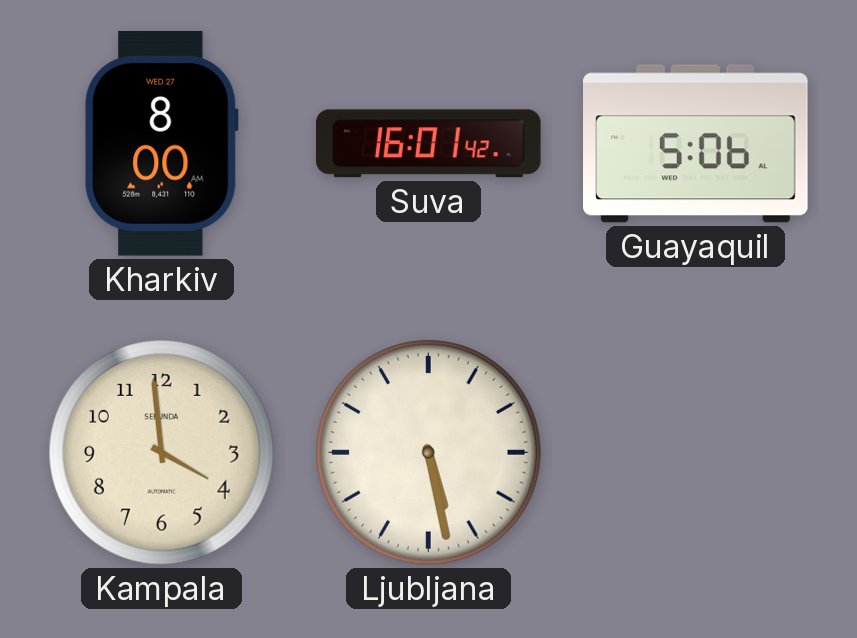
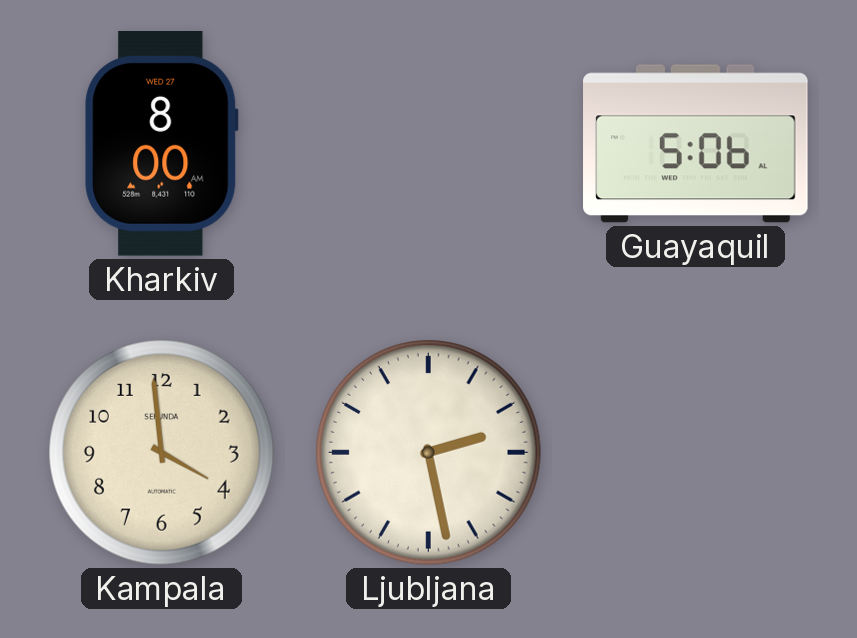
Suva: 16:01 -> none (429, 144)
Ljubljana: 5:28 -> 2:28 (429, 453)
